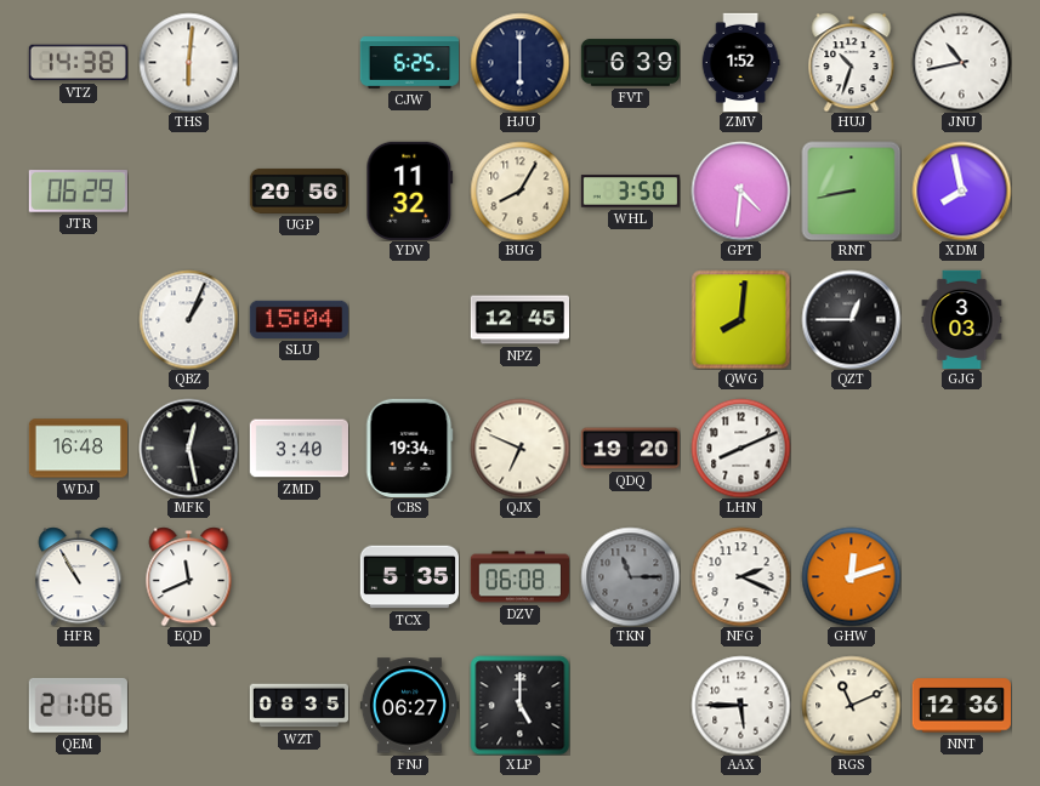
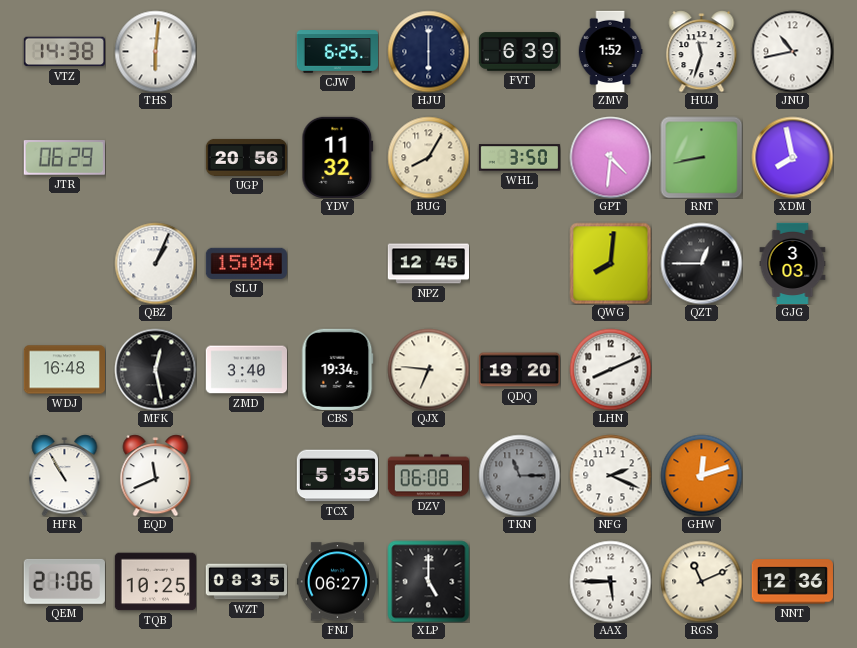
HUJ: 10:33 -> 11:33 (702, 51)
QJX: 6:49 -> 6:46 (428, 369)
TQB: none -> 10:25 (155, 582)
